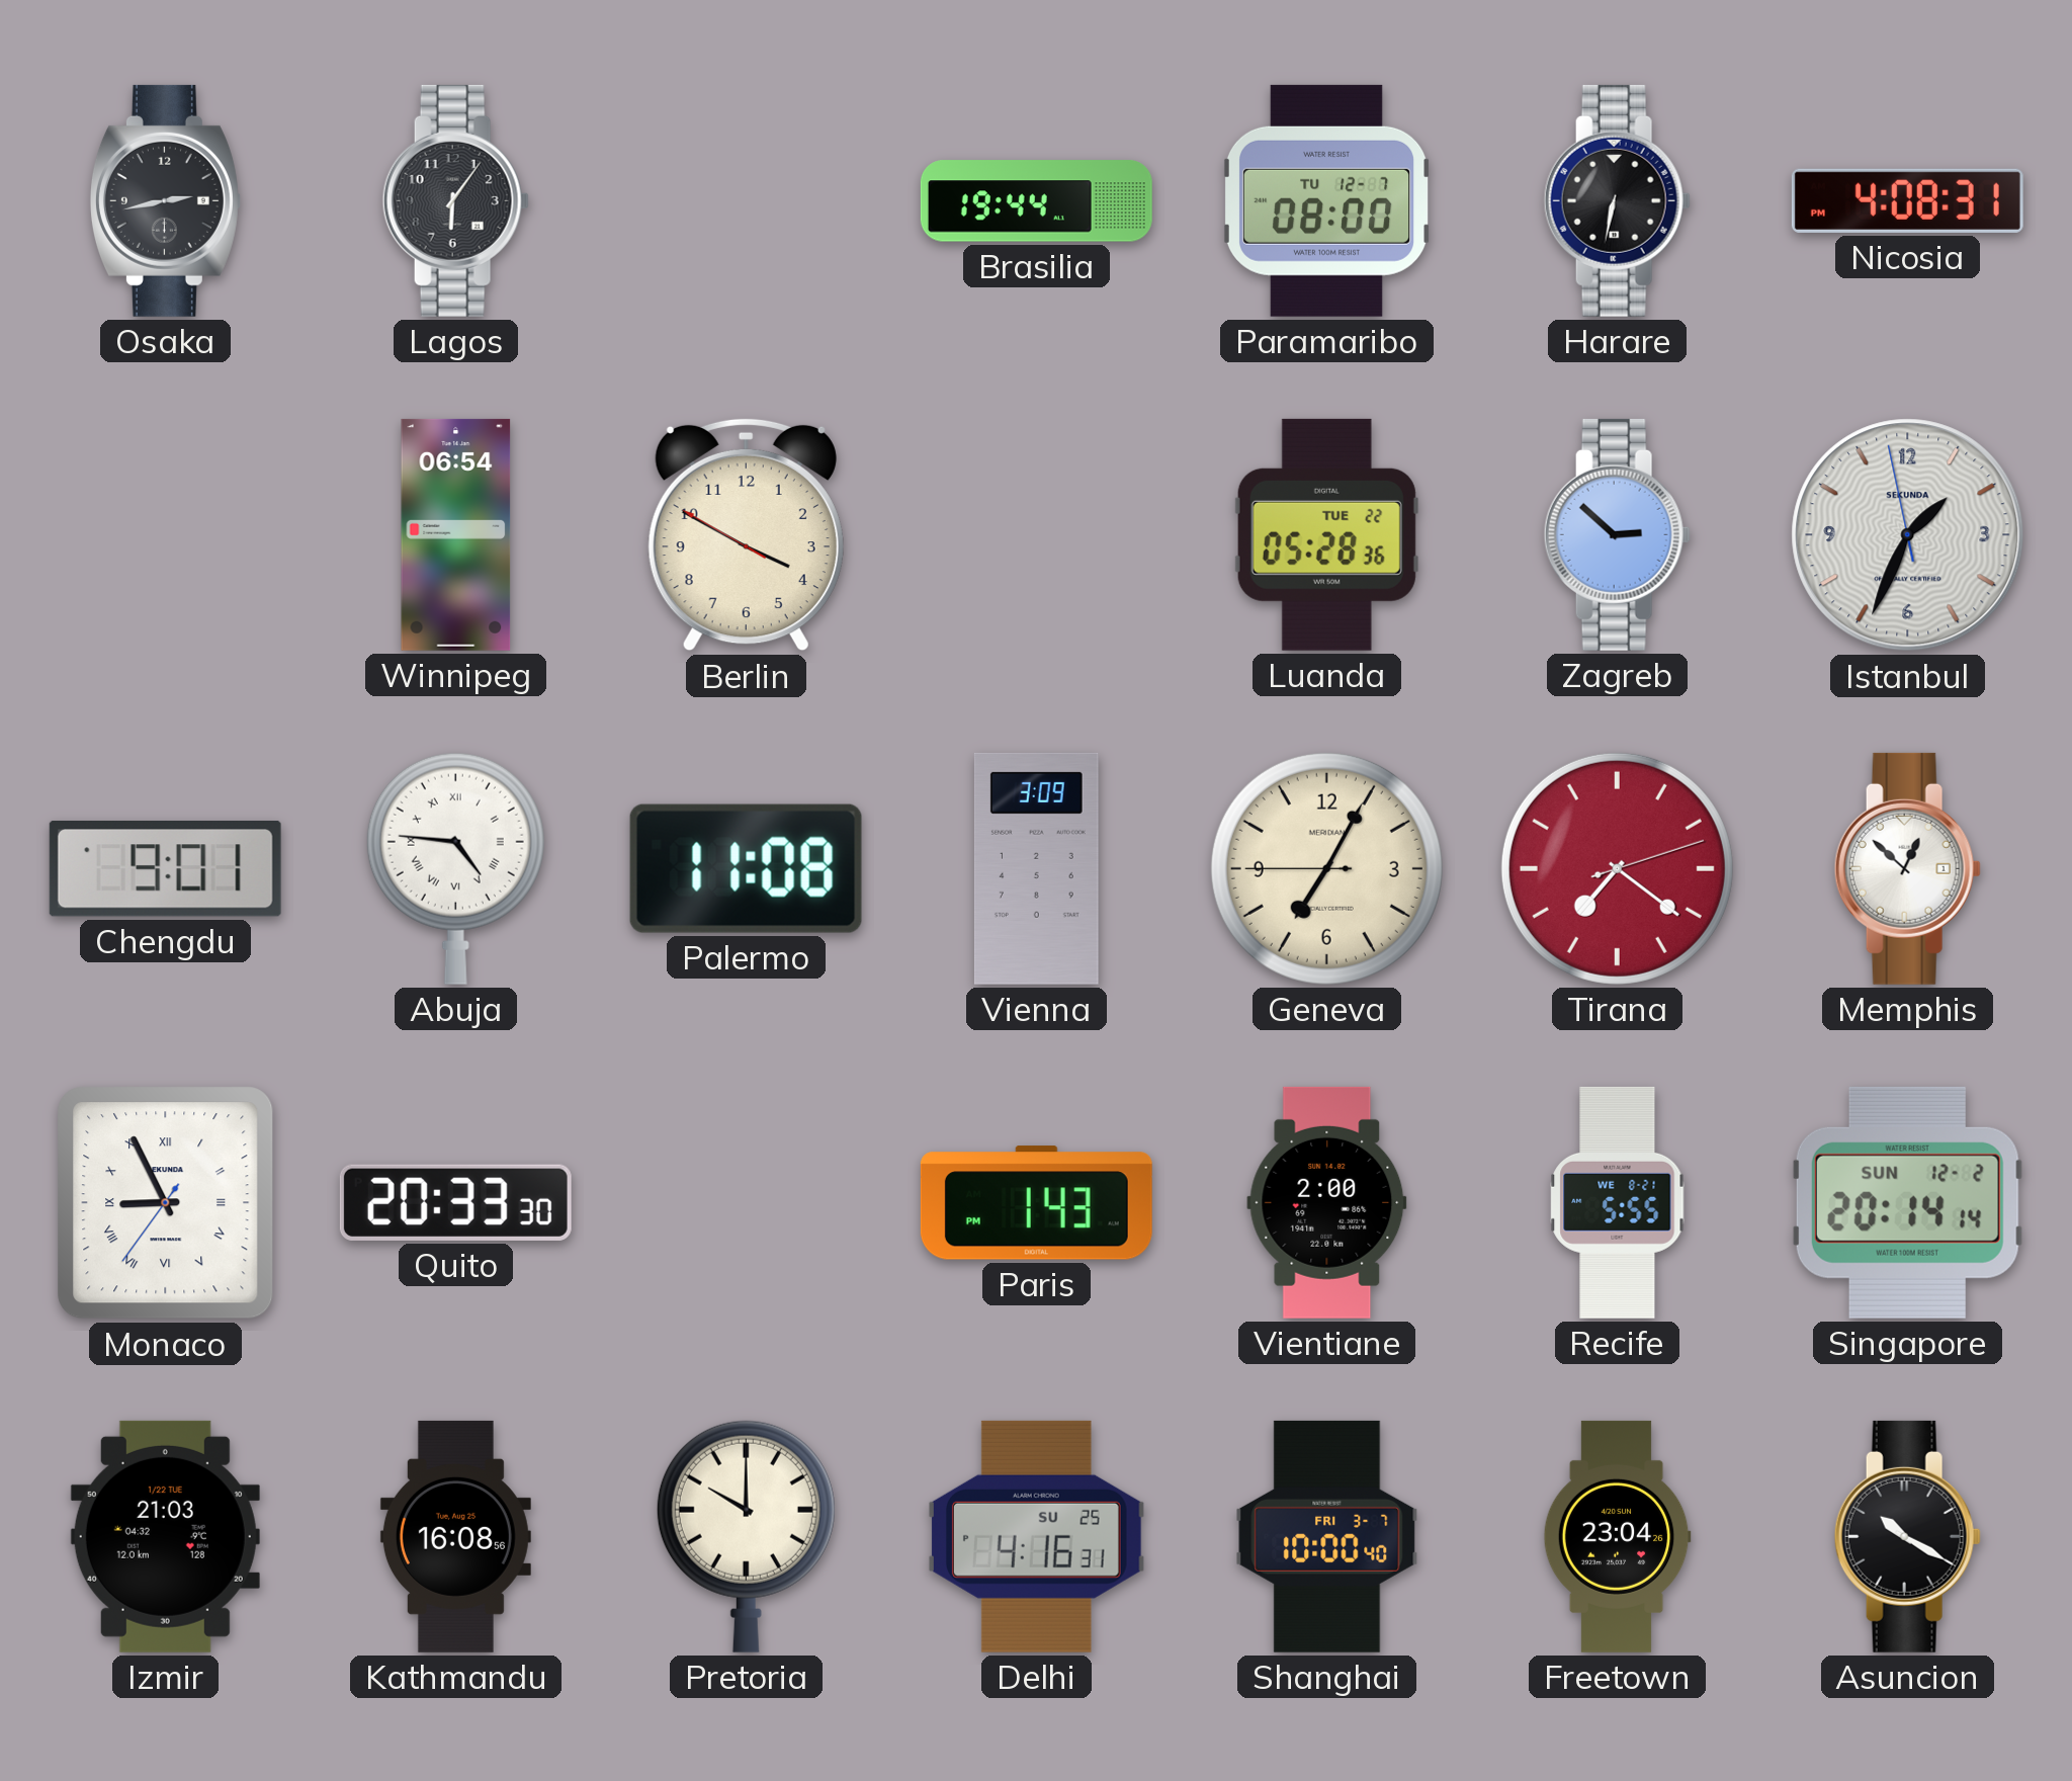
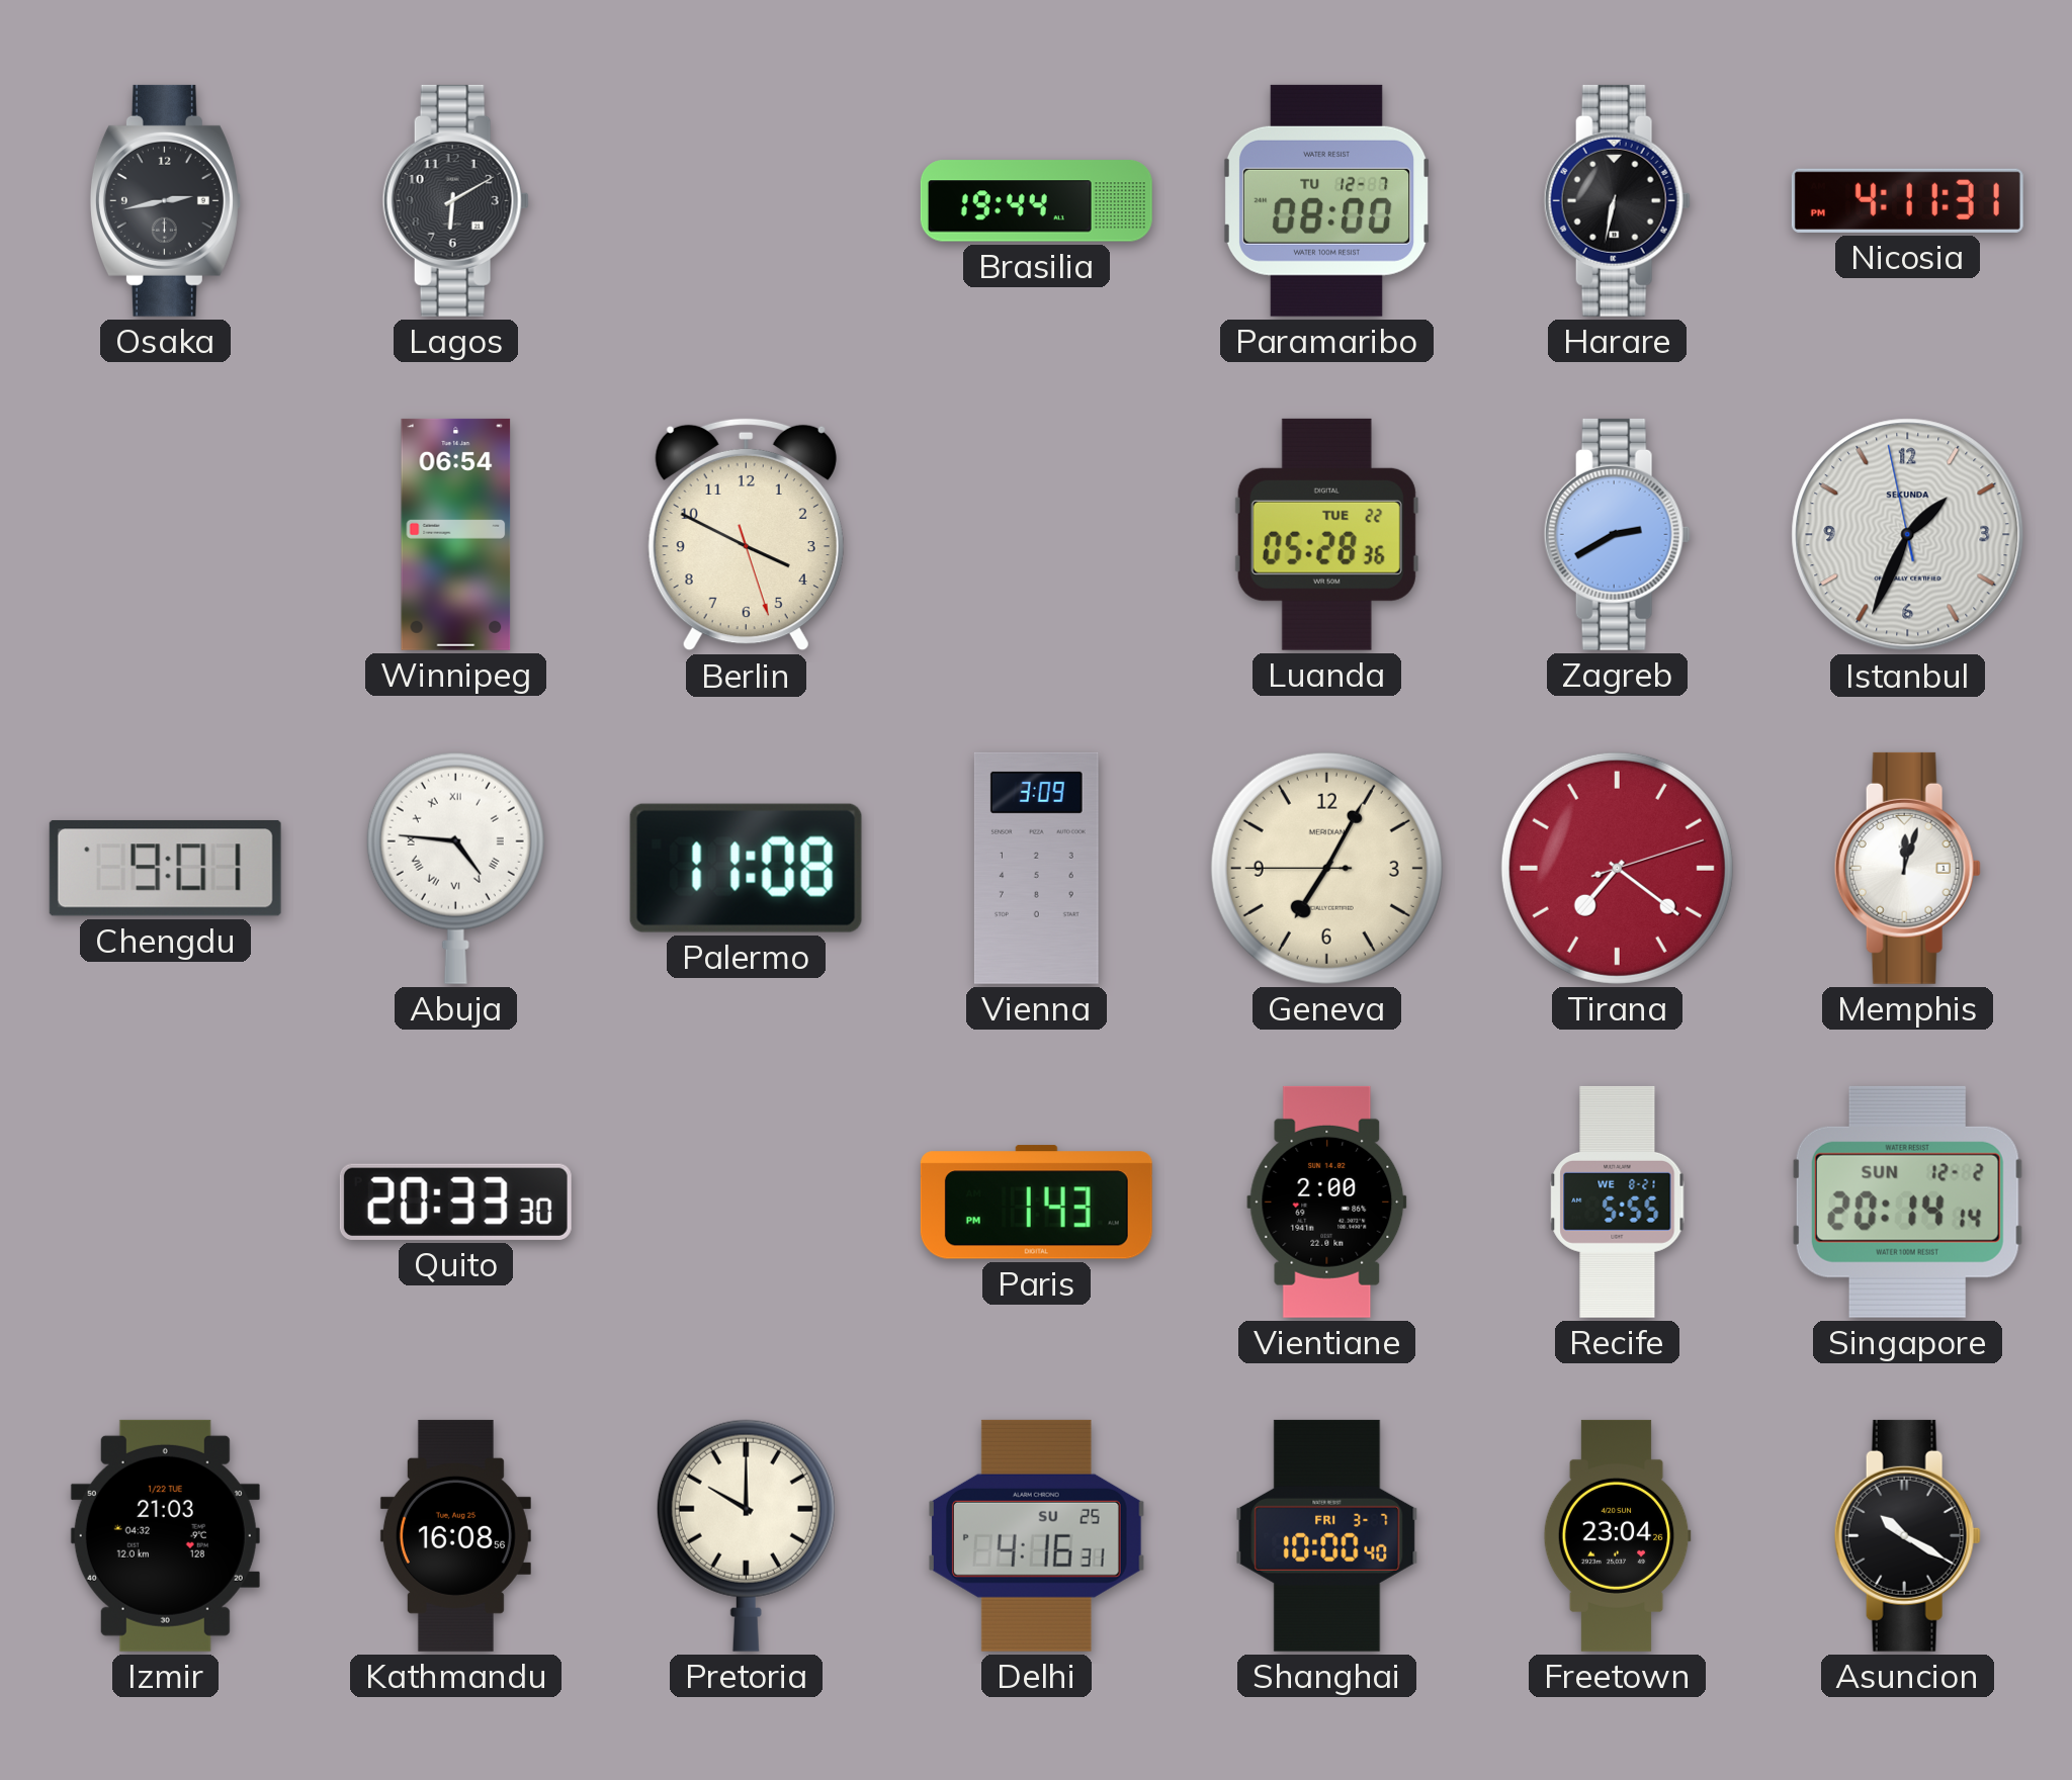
Lagos: 6:06 -> 6:10 (455, 200)
Nicosia: 4:08 -> 4:11 (1907, 200)
Berlin: 3:49:50 -> 3:49:27 (746, 534)
Zagreb: 2:52 -> 2:40 (1617, 534)
Memphis: 12:52 -> 12:03 (1907, 868)
Monaco: 8:55 -> none (166, 1203)
